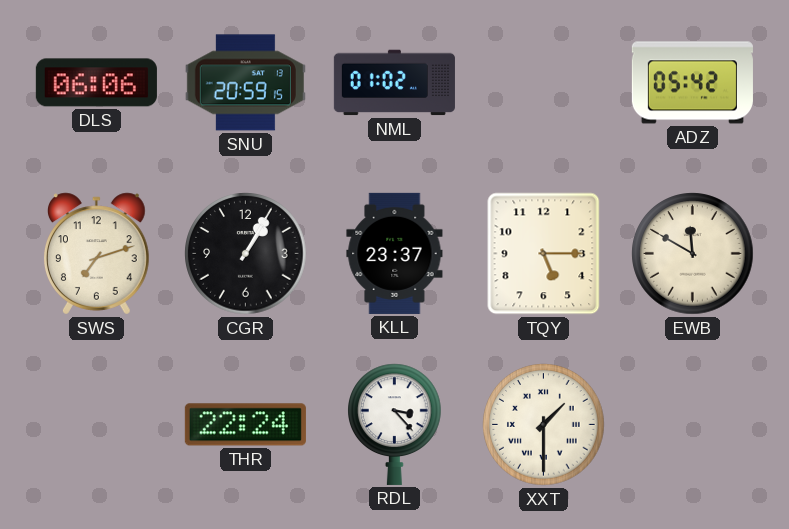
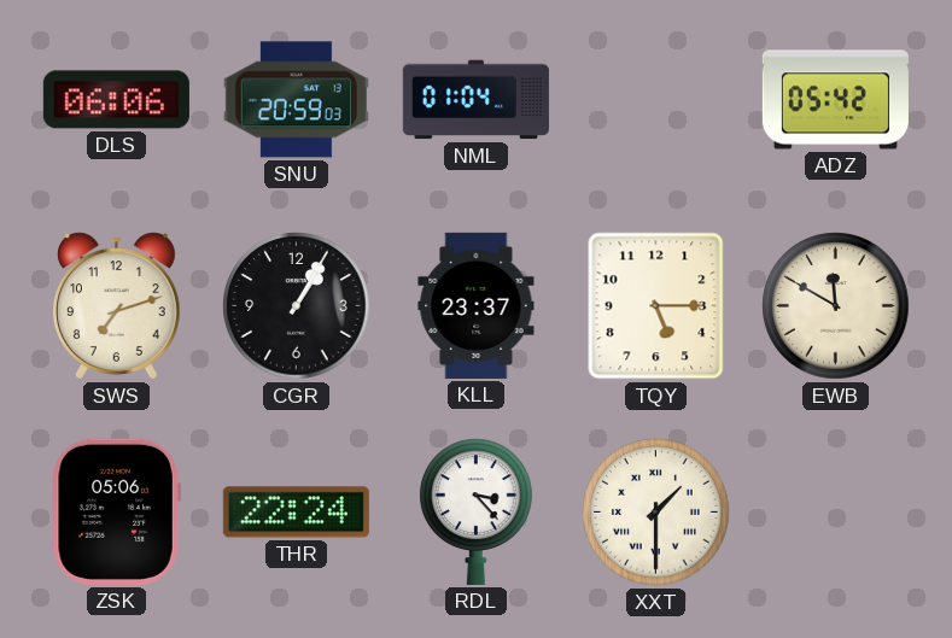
SNU: 20:59:15 -> 20:59:03 (296, 100)
NML: 01:02 -> 01:04 (475, 100)
ZSK: none -> 05:06 (116, 511)
